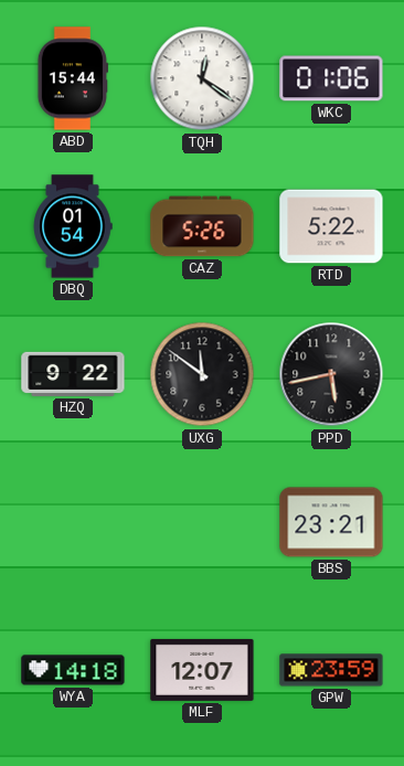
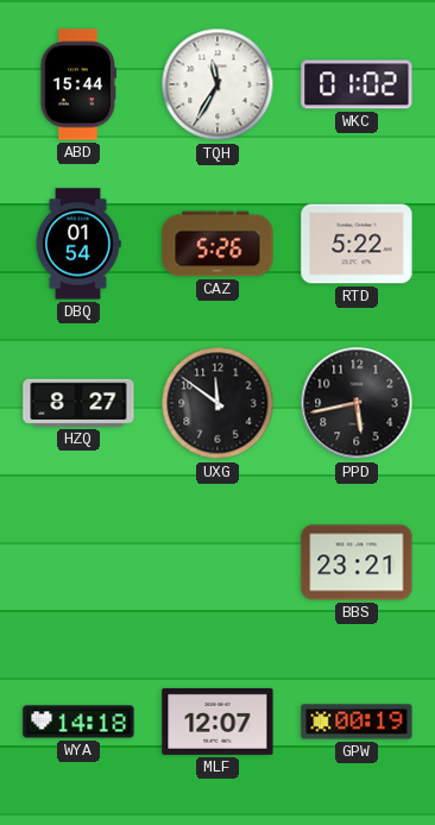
TQH: 12:21 -> 11:35 (218, 84)
WKC: 01:06 -> 01:02 (357, 84)
HZQ: 9:22 -> 8:27 (78, 403)
GPW: 23:59 -> 00:19 (357, 722)
